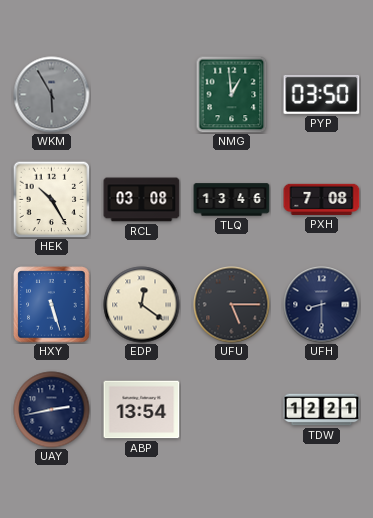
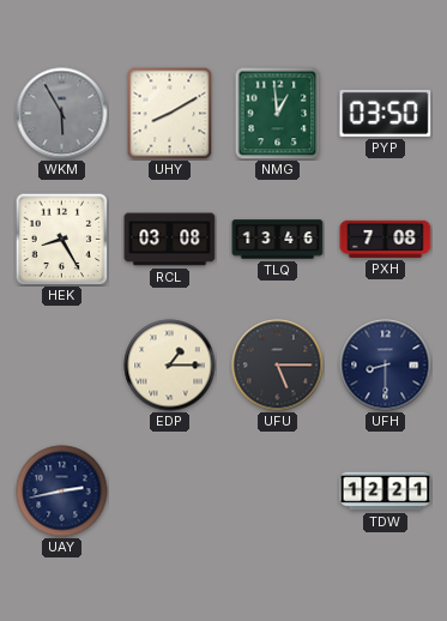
UHY: none -> 8:10 (170, 113)
HEK: 10:25 -> 8:25 (61, 239)
HXY: 5:27 -> none (52, 305)
EDP: 12:21 -> 1:15 (170, 366)
ABP: 13:54 -> none (142, 410)
